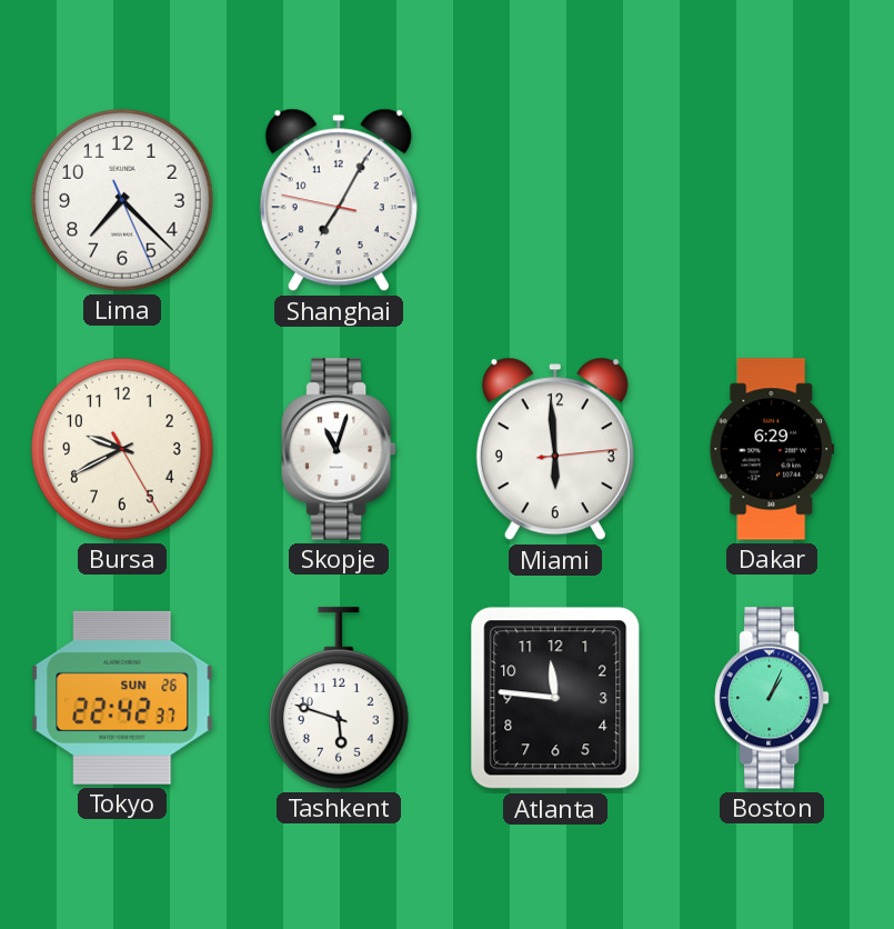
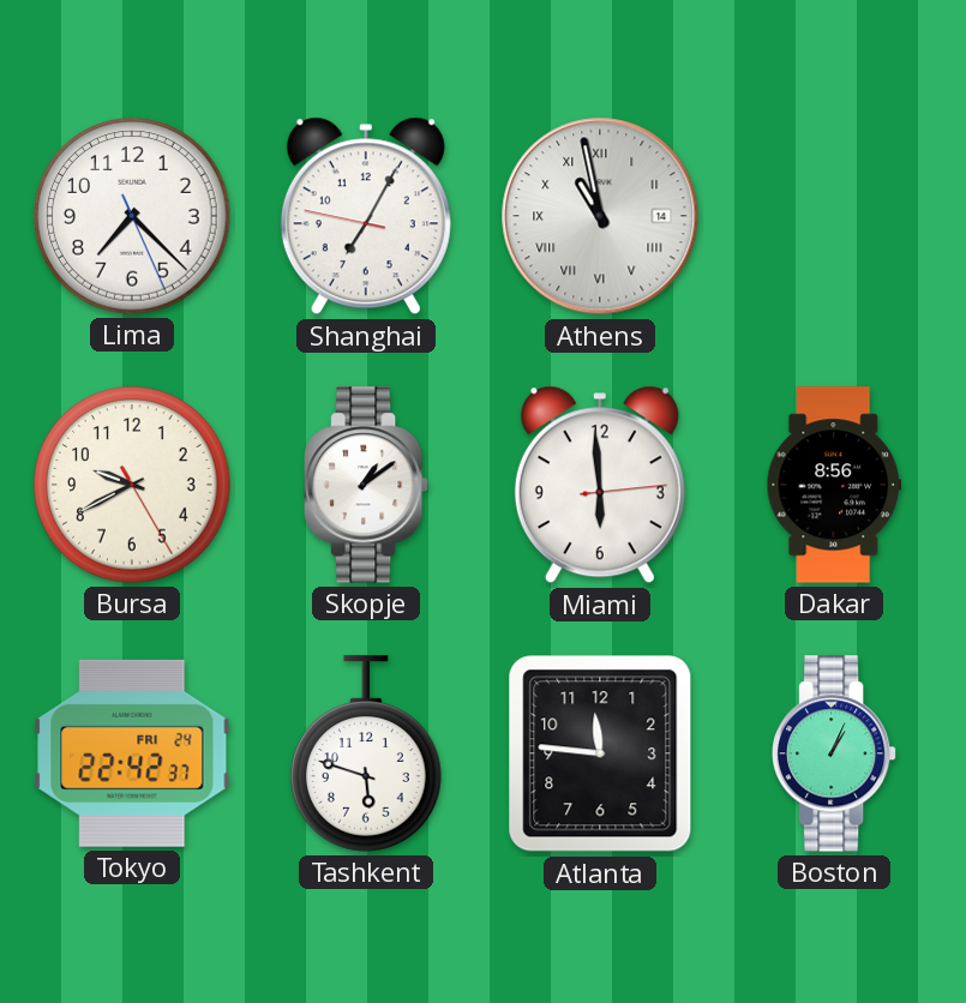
Athens: none -> 10:58 (600, 216)
Skopje: 11:03 -> 1:09 (367, 485)
Dakar: 6:29 -> 8:56 (834, 485)
Tokyo date: SUN 26 -> FRI 24 (132, 753)
